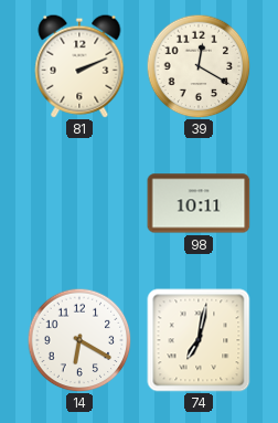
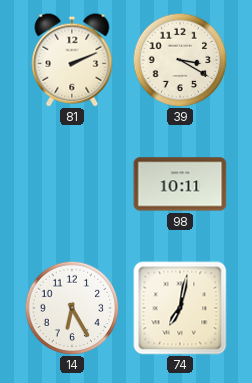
39: 12:20 -> 3:20 (180, 60)
14: 6:20 -> 6:25 (72, 308)
